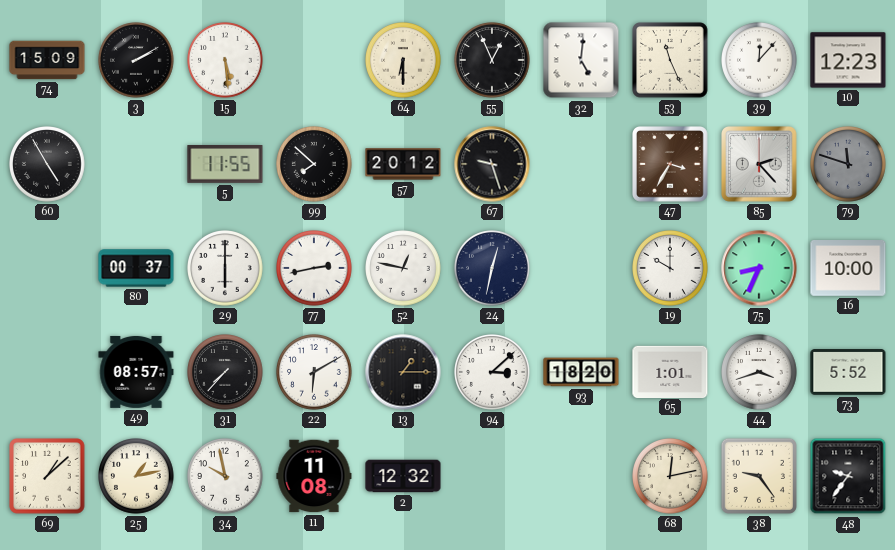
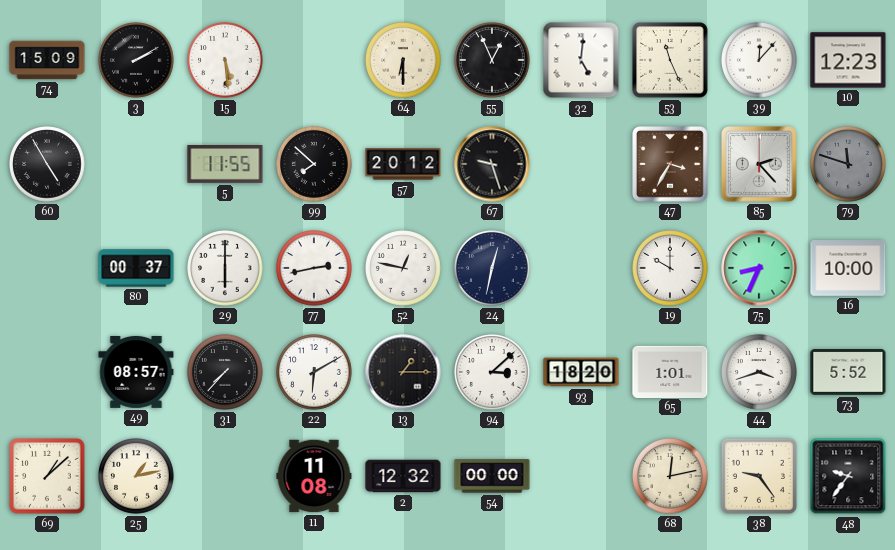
34: 9:58 -> none (226, 476)
54: none -> 00:00 (492, 476)
